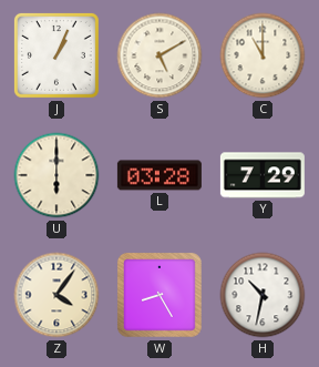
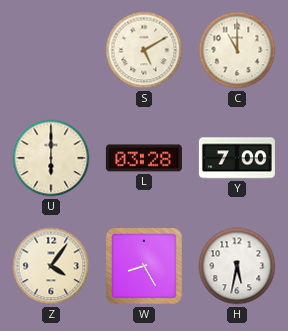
J: 1:04 -> none (56, 55)
Y: 7:29 -> 7:00 (237, 158)
H: 10:32 -> 5:32 (237, 266)
